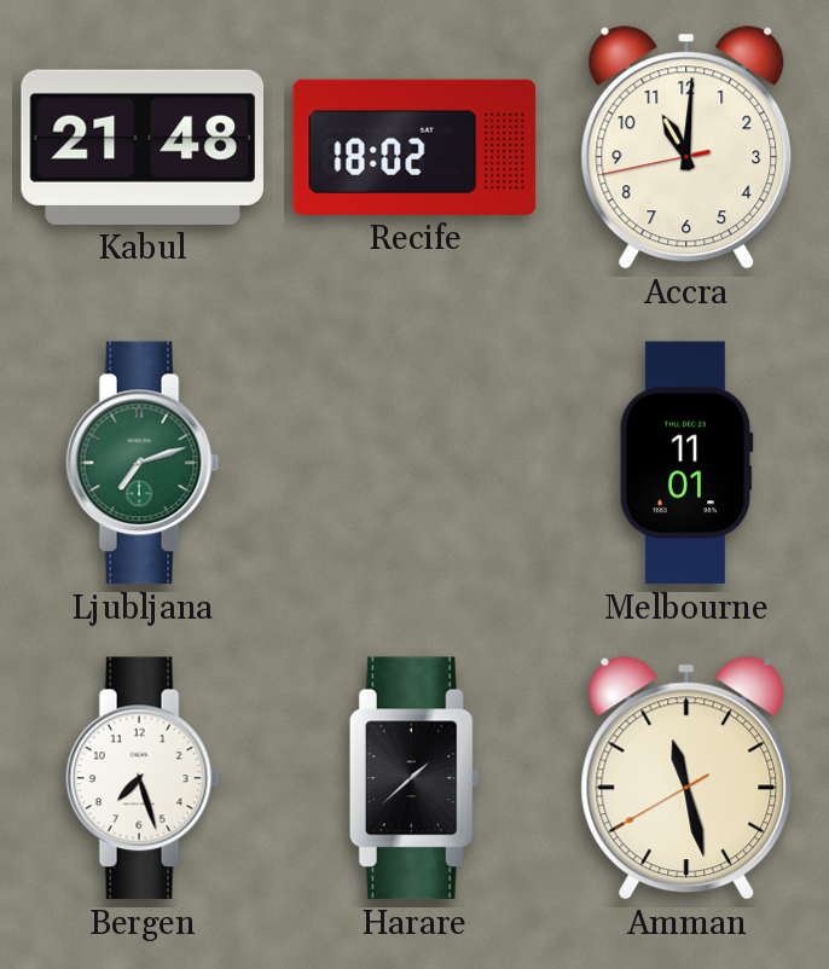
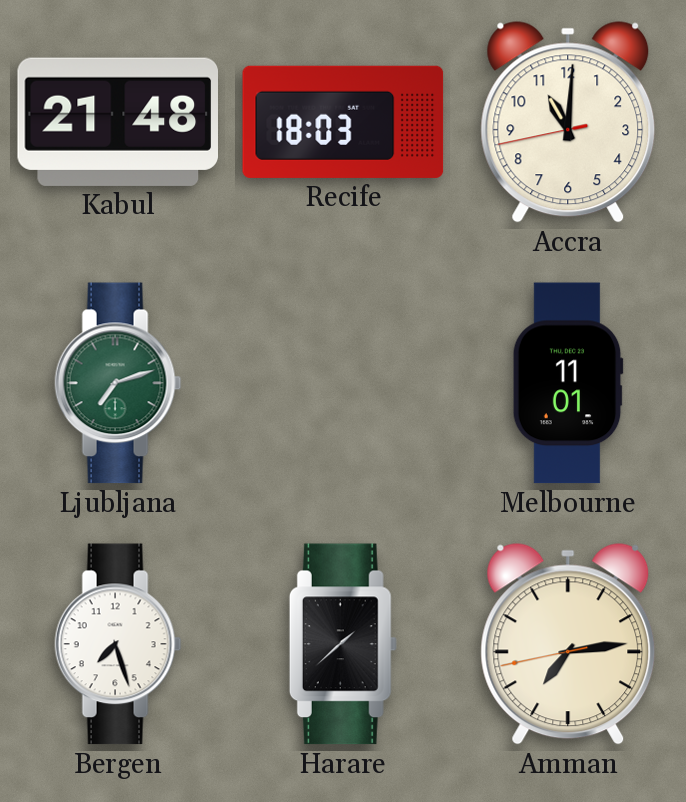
Recife: 18:02 -> 18:03 (343, 122)
Amman: 11:27 -> 7:13 (568, 644)
